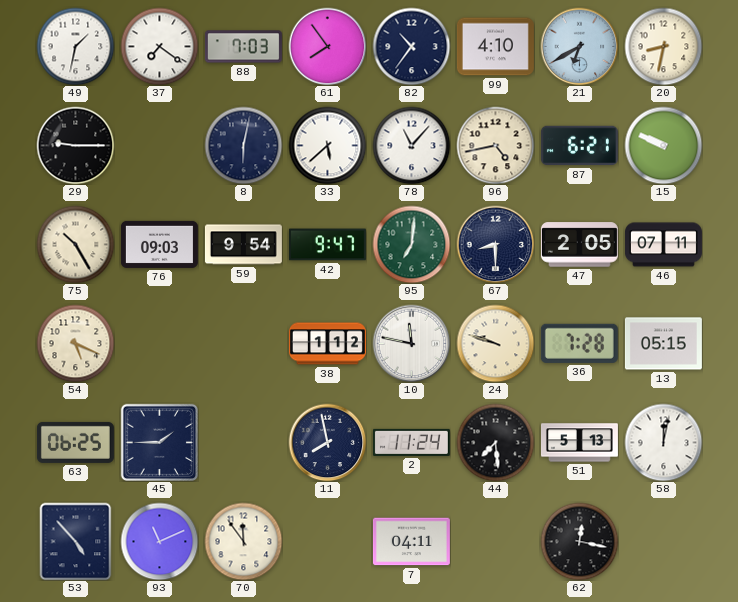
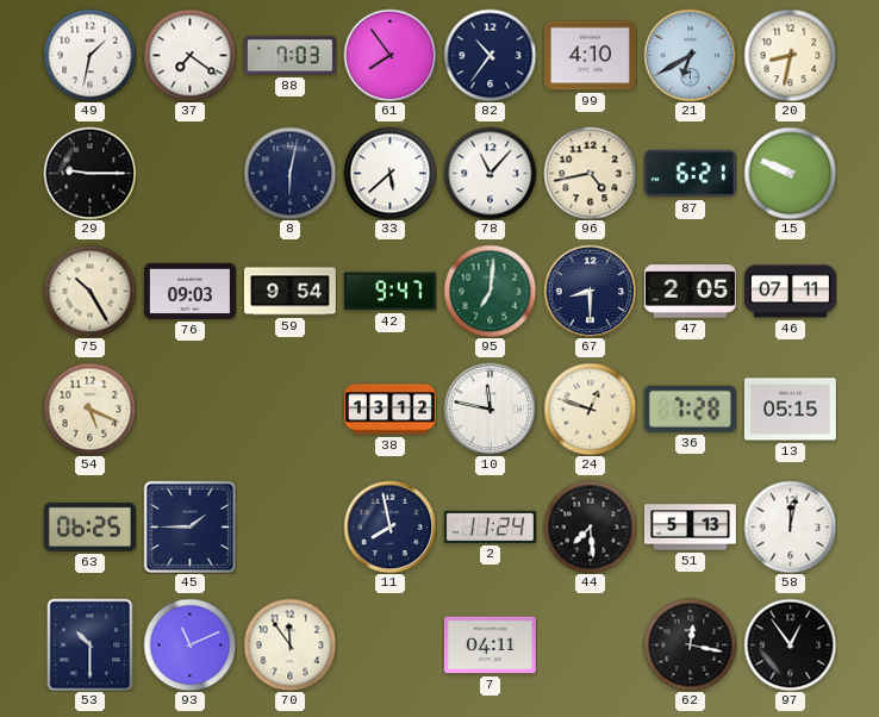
38: 1:12 -> 13:12 (389, 410)
24: 9:48 -> 12:48 (590, 409)
53: 4:53 -> 10:30 (91, 644)
97: none -> 12:54 (790, 644)
